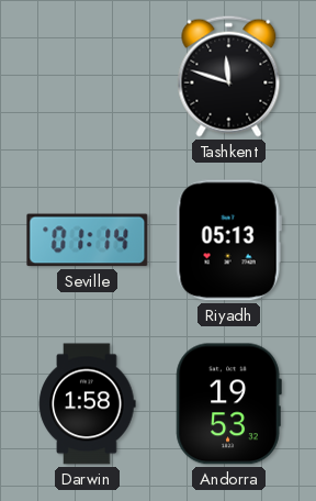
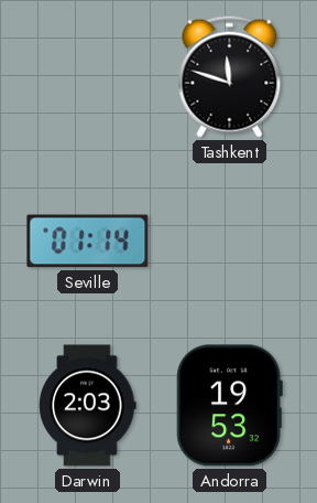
Riyadh: 05:13 -> none (228, 241)
Darwin: 1:58 -> 2:03 (88, 406)
